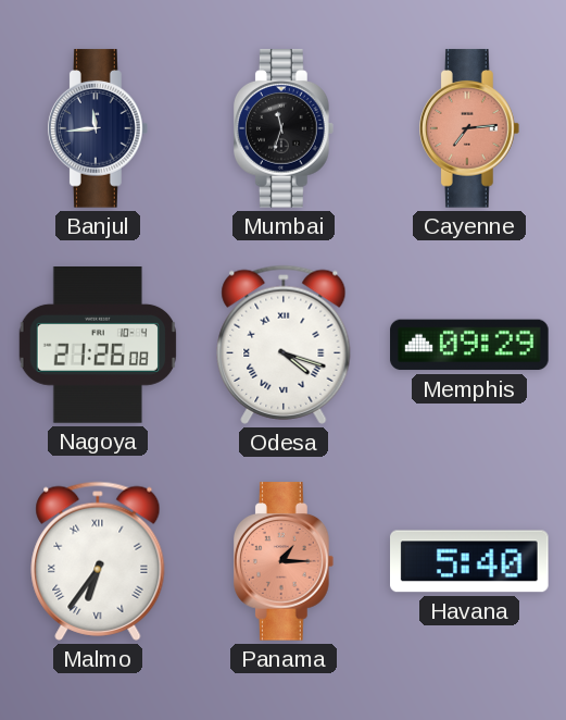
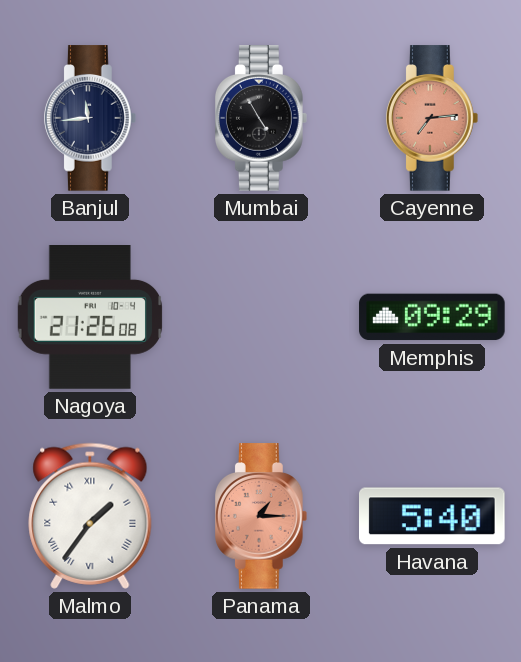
Mumbai: 11:33 -> 4:55 (262, 118)
Odesa: 4:18 -> none (284, 345)
Malmo: 6:36 -> 1:36 (90, 516)
